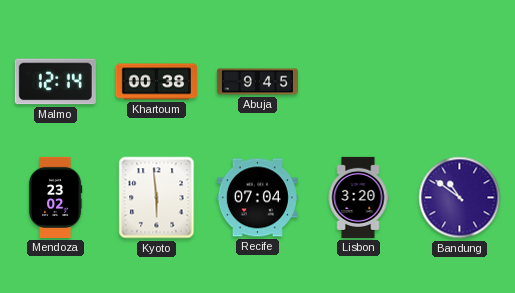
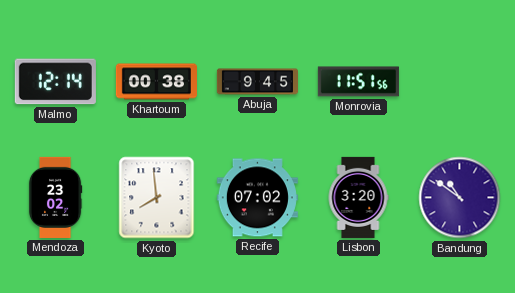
Monrovia: none -> 11:51 (358, 82)
Kyoto: 5:59 -> 7:59 (157, 198)
Recife: 07:04 -> 07:02 (257, 198)
